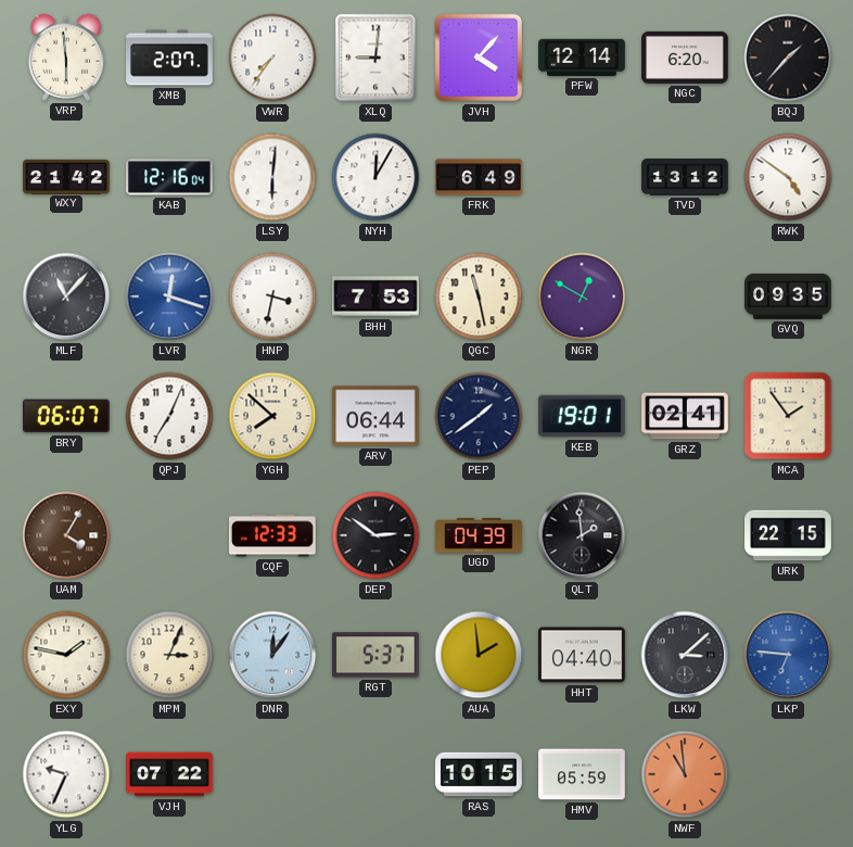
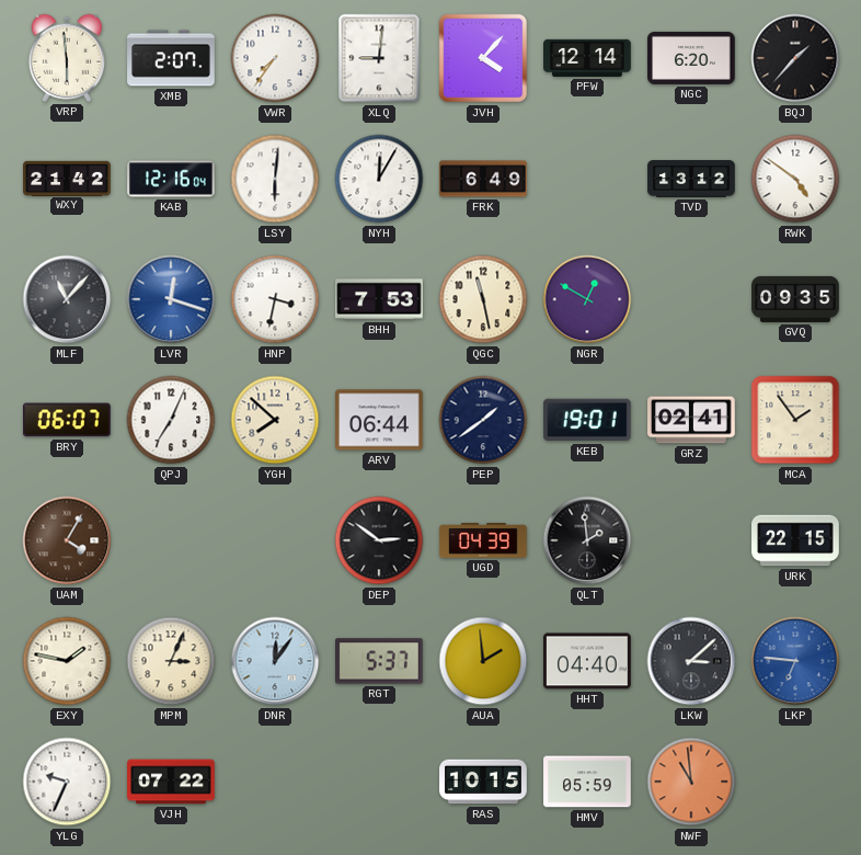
CQF: 12:33 -> none (273, 535)
